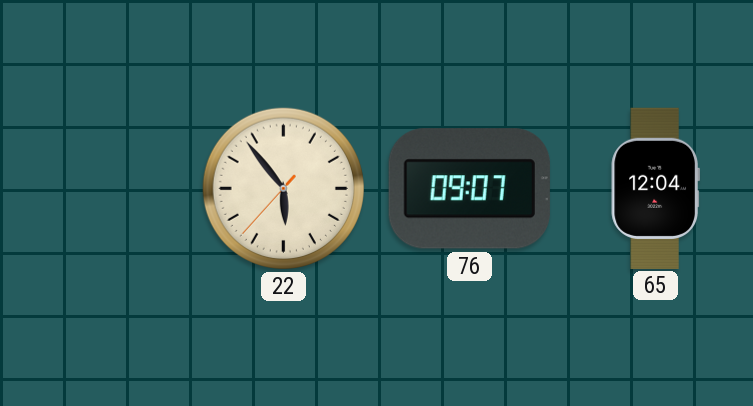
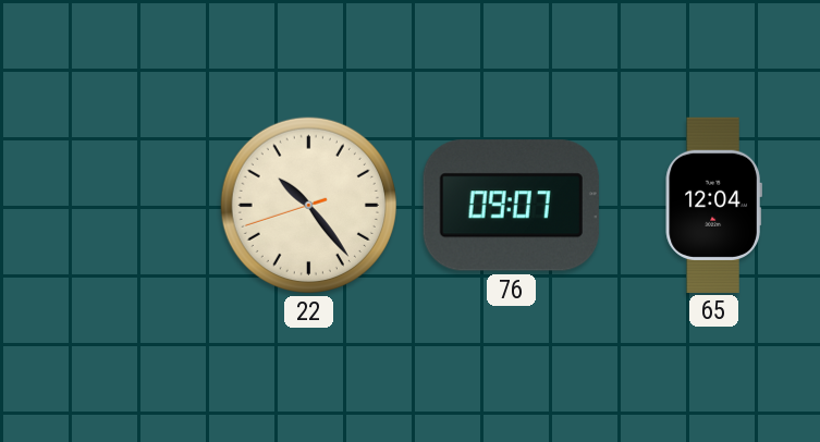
22: 5:53 -> 10:23 (308, 205)
